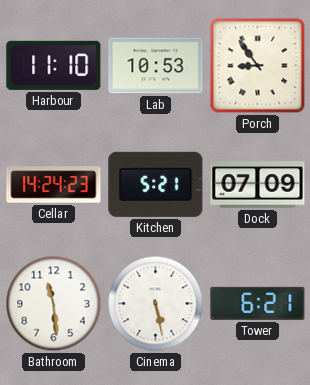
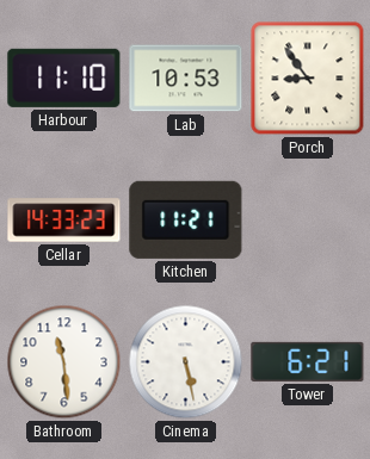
Cellar: 14:24 -> 14:33 (64, 221)
Kitchen: 5:21 -> 11:21 (186, 219)
Dock: 07:09 -> none (258, 185)
